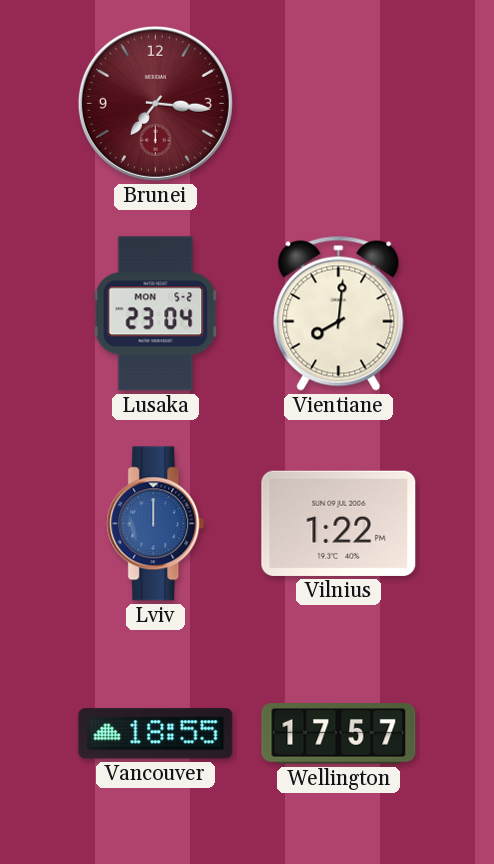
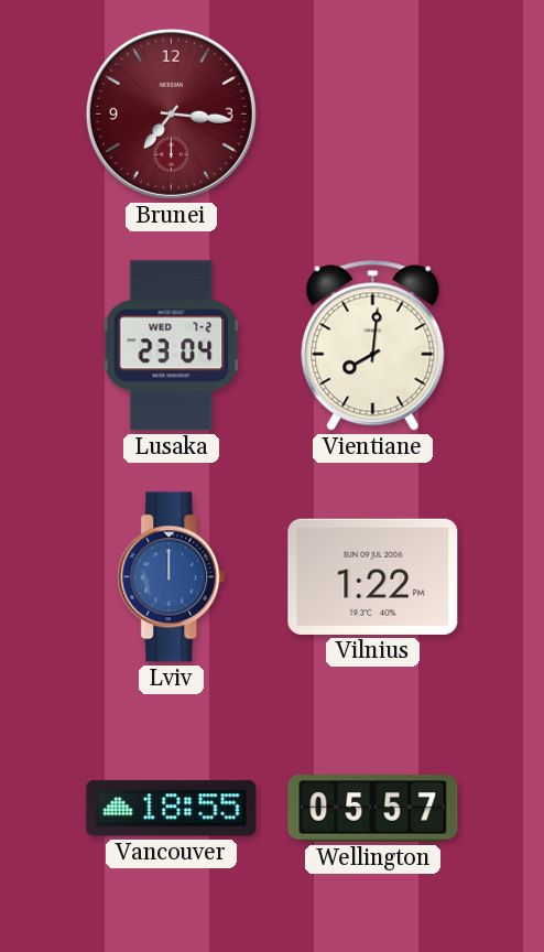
Lusaka date: MON 5-2 -> WED 7-2 (172, 346)
Wellington: 17:57 -> 05:57 (373, 809)
